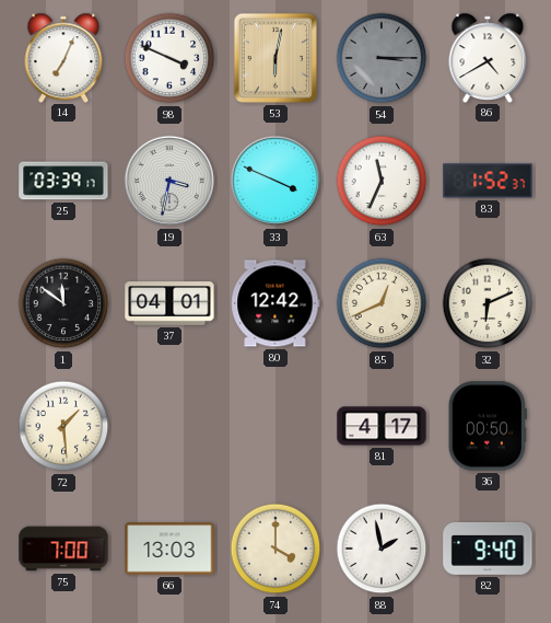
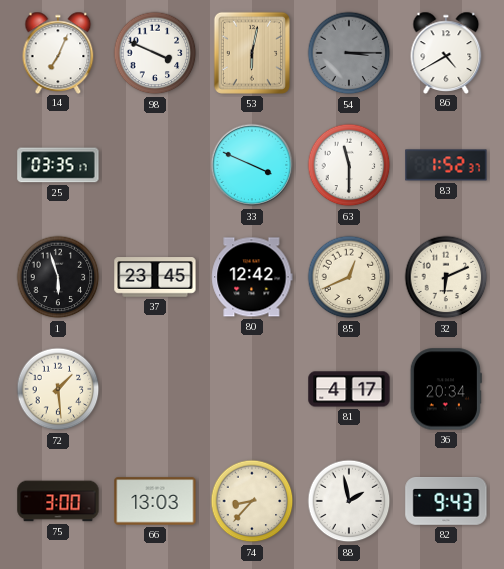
25: 03:39 -> 03:35 (58, 165)
19: 3:32 -> none (169, 181)
63: 11:34 -> 11:30 (349, 165)
1: 11:51 -> 5:57 (58, 277)
37: 04:01 -> 23:45 (155, 277)
36: 00:50 -> 20:34 (446, 389)
75: 7:00 -> 3:00 (58, 501)
74: 4:00 -> 8:37 (252, 501)
82: 9:40 -> 9:43 (446, 501)
